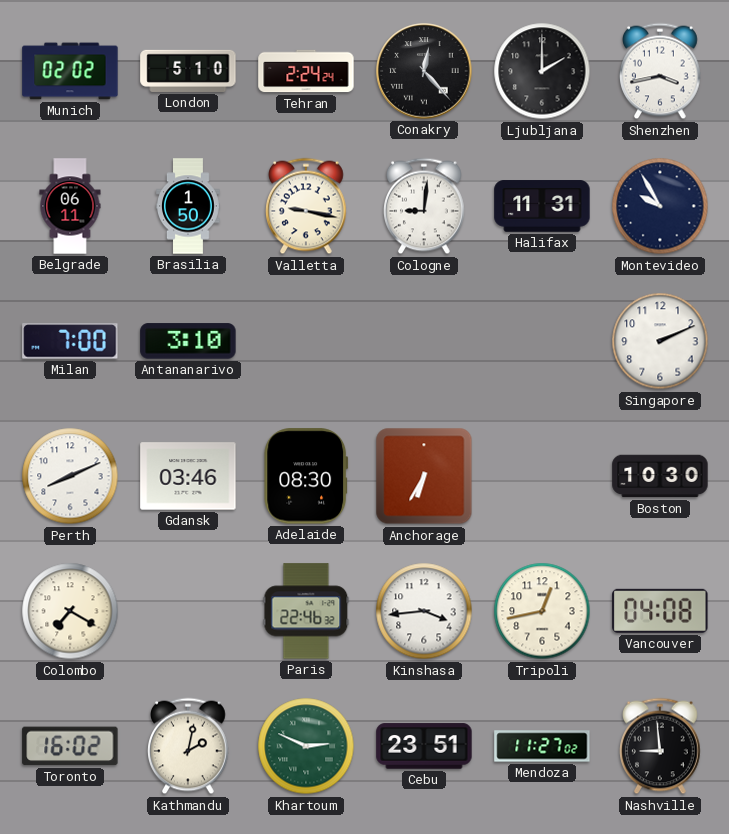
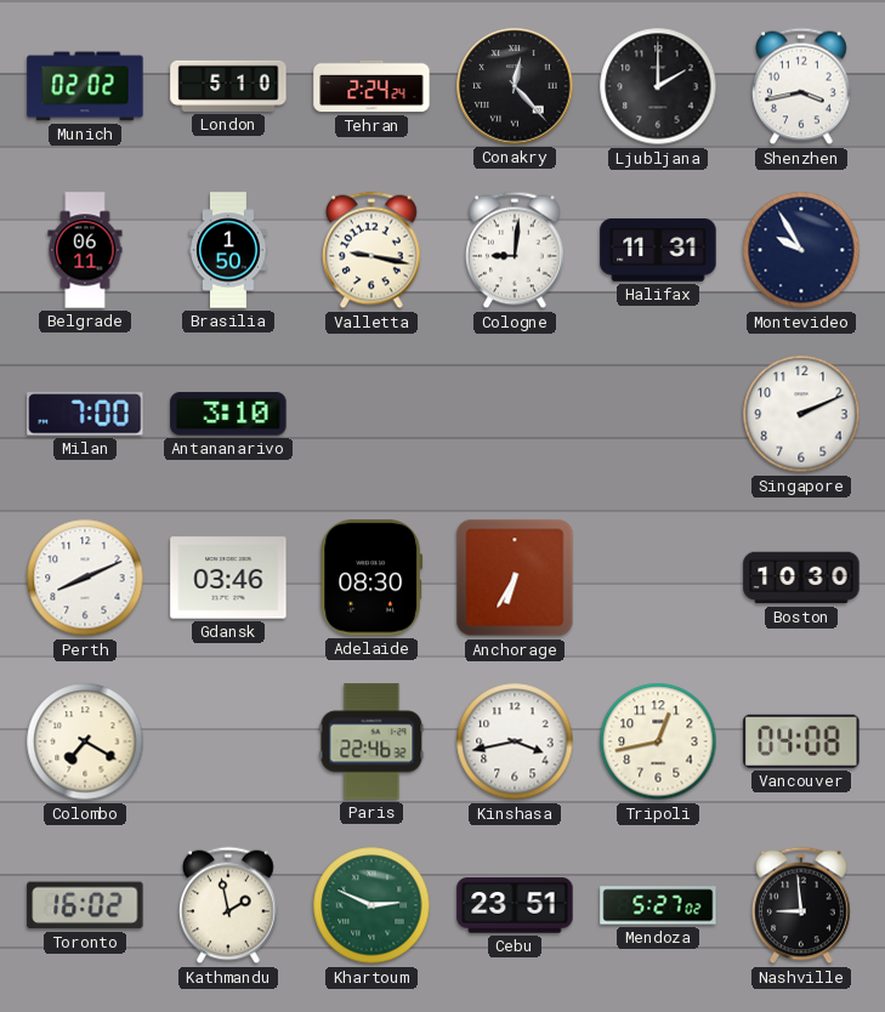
Kinshasa: 3:44 -> 3:43 (515, 741)
Kathmandu: 2:02 -> 1:58 (229, 905)
Mendoza: 11:27 -> 5:27 (658, 905)
